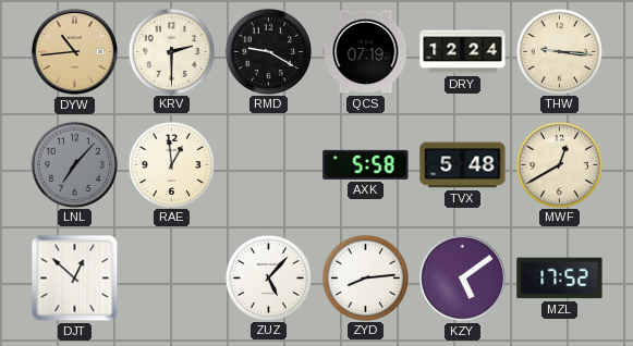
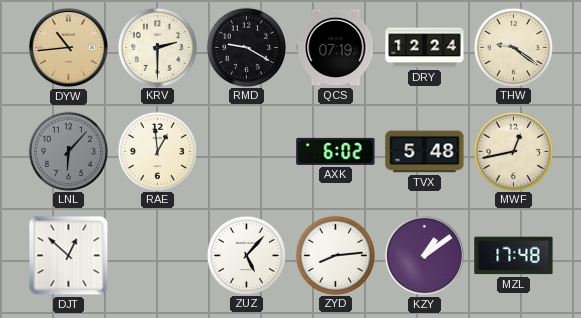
THW: 9:16 -> 9:21 (513, 47)
LNL: 7:07 -> 6:07 (68, 151)
AXK: 5:58 -> 6:02 (336, 151)
MWF: 12:40 -> 12:43 (513, 151)
KZY: 5:09 -> 1:09 (424, 255)
MZL: 17:52 -> 17:48 (514, 256)
